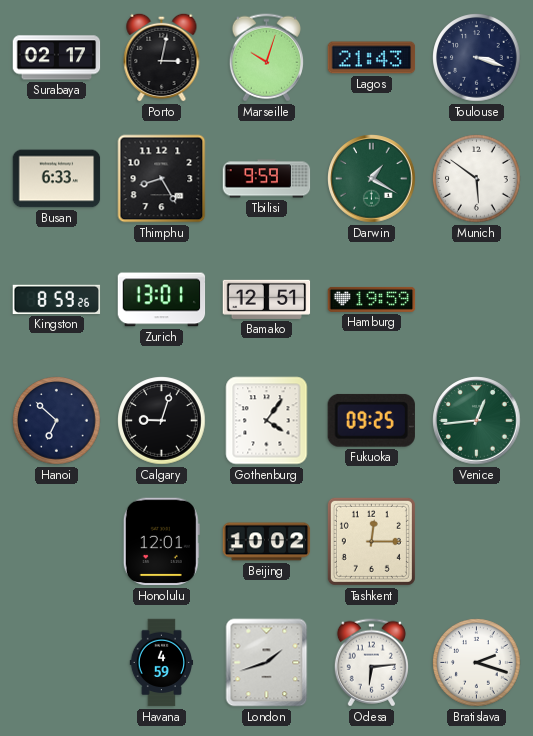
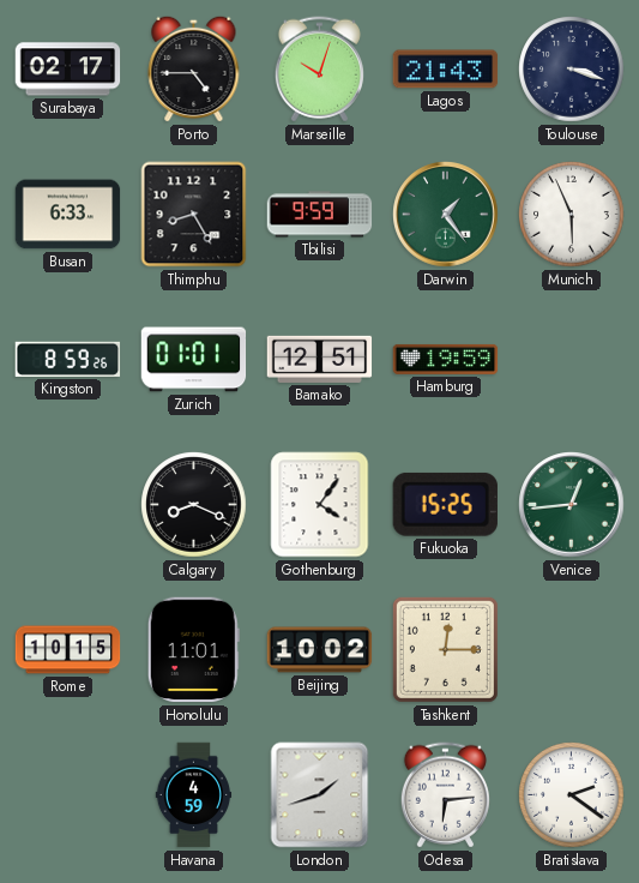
Porto: 3:02 -> 4:45 (194, 68)
Darwin: 1:20 -> 1:24 (446, 215)
Munich: 5:51 -> 5:56 (572, 215)
Zurich: 13:01 -> 01:01 (194, 360)
Hanoi: 6:52 -> none (57, 421)
Calgary: 9:03 -> 8:19 (194, 505)
Fukuoka: 09:25 -> 15:25 (445, 504)
Rome: none -> 10:15 (68, 650)
Honolulu: 12:01 -> 11:01 (193, 650)
Bratislava: 2:18 -> 2:21 (572, 795)
